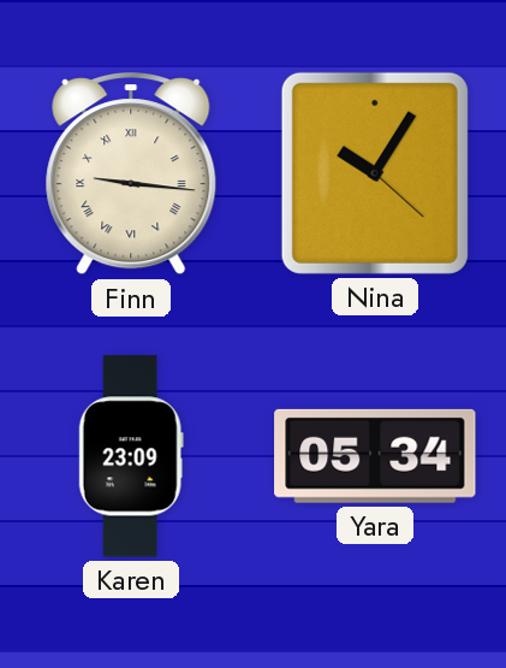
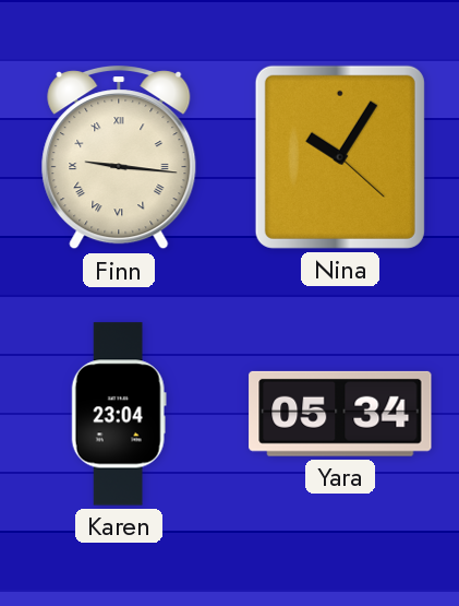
Karen: 23:09 -> 23:04 (119, 414)
